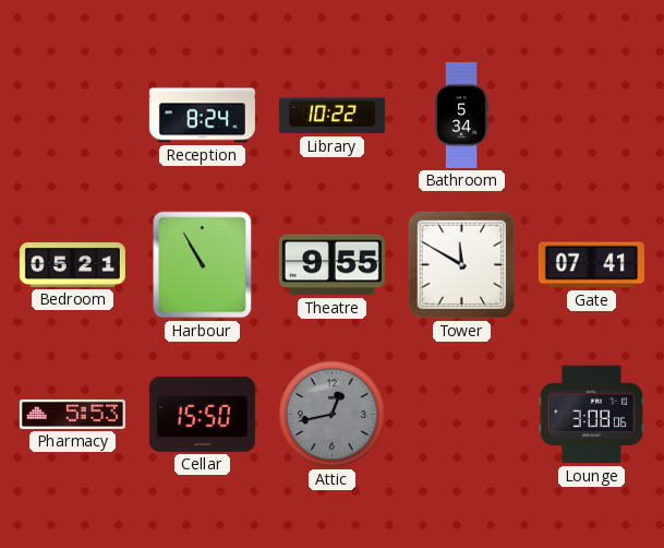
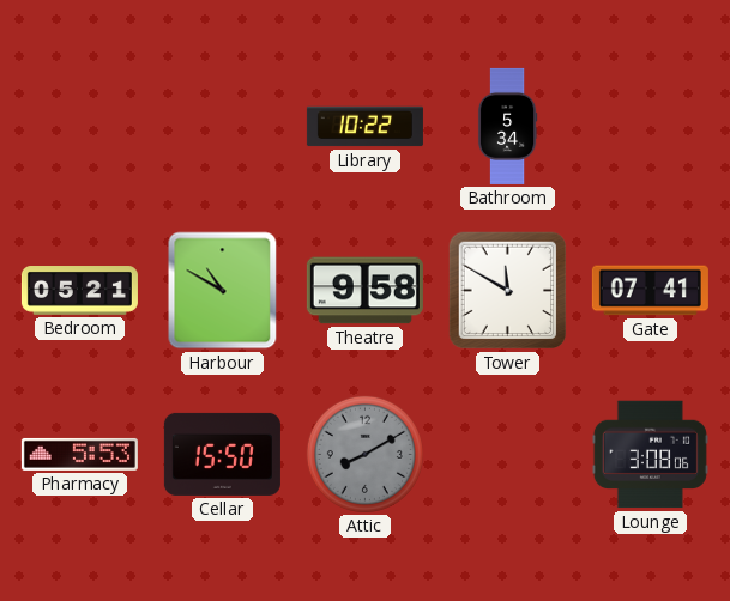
Reception: 8:24 -> none (202, 116)
Harbour: 10:55 -> 10:50 (223, 291)
Theatre: 9:55 -> 9:58 (364, 291)
Attic: 12:43 -> 8:10 (364, 454)
